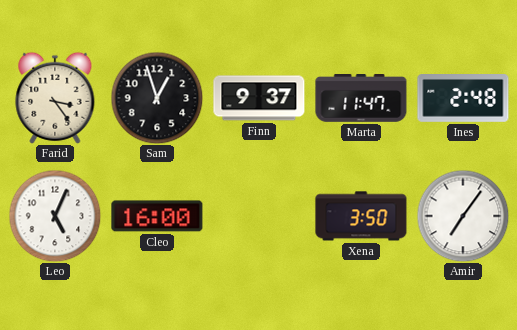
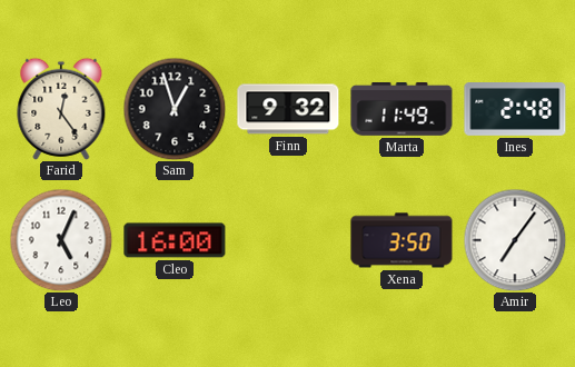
Farid: 3:24 -> 12:24 (61, 109)
Finn: 9:37 -> 9:32 (288, 109)
Marta: 11:47 -> 11:49 (401, 110)
